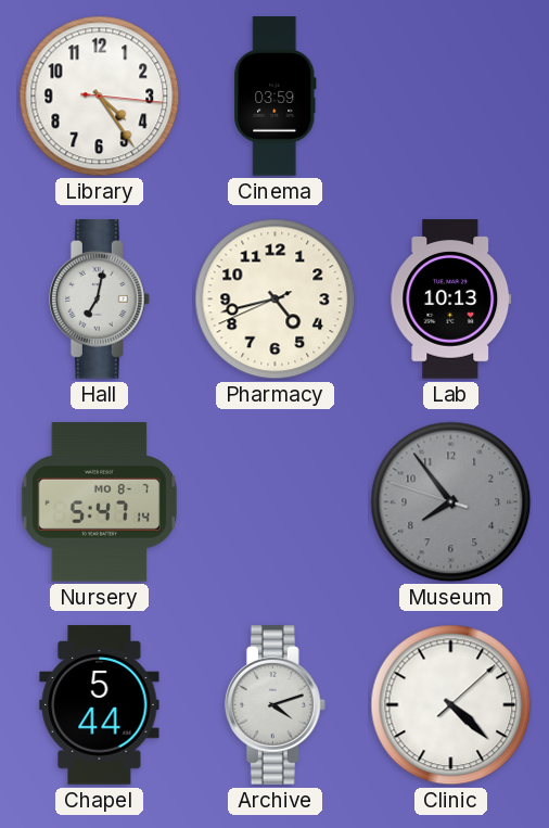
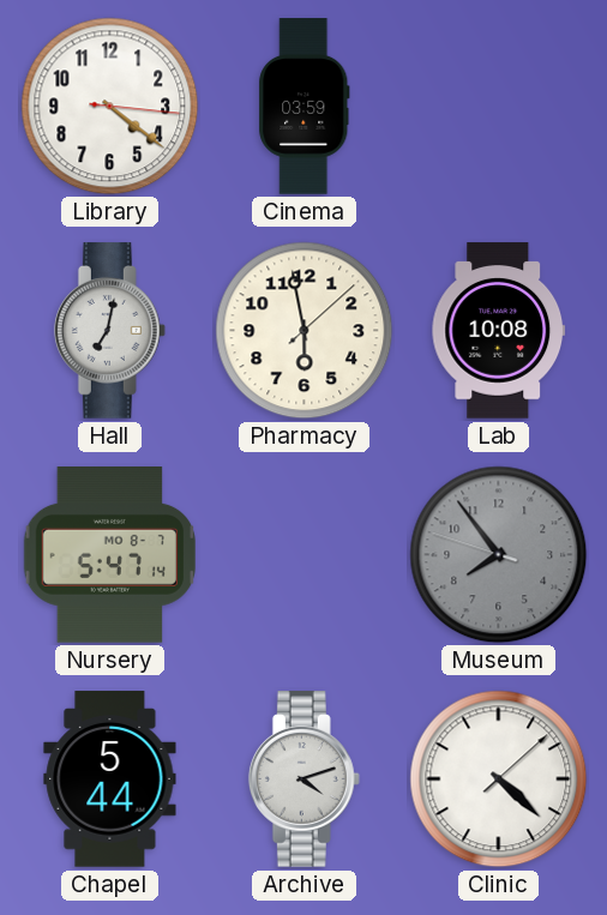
Library: 4:24 -> 4:21 (110, 107)
Pharmacy: 4:42 -> 5:58 (305, 331)
Lab: 10:13 -> 10:08 (499, 331)
